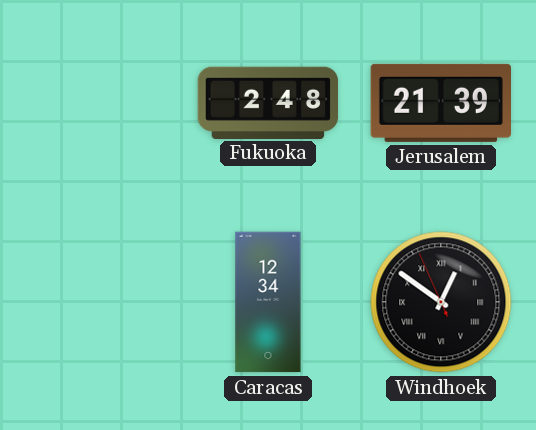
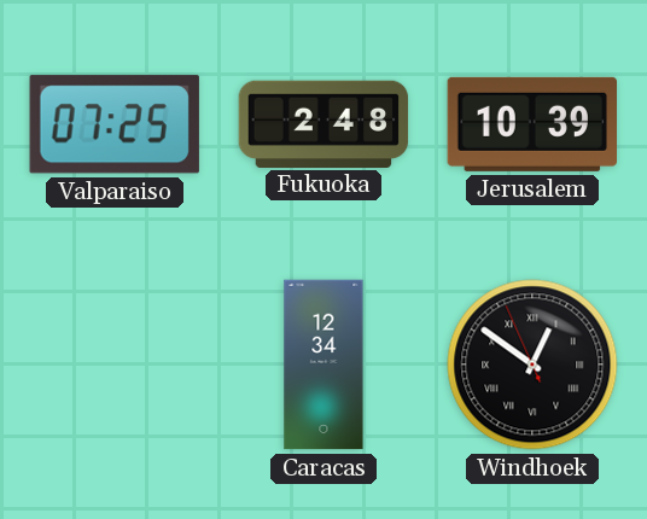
Valparaiso: none -> 07:25 (115, 124)
Jerusalem: 21:39 -> 10:39 (531, 124)
